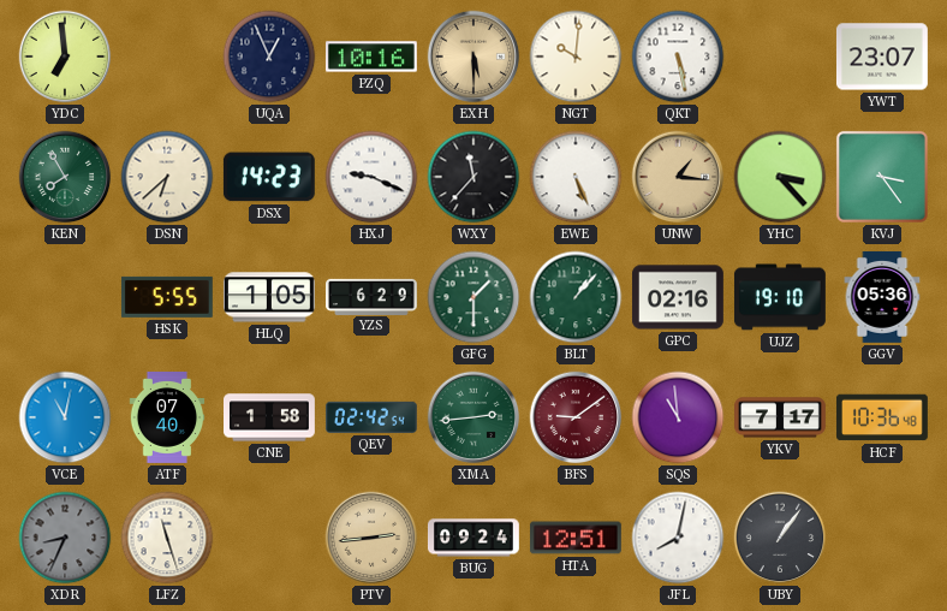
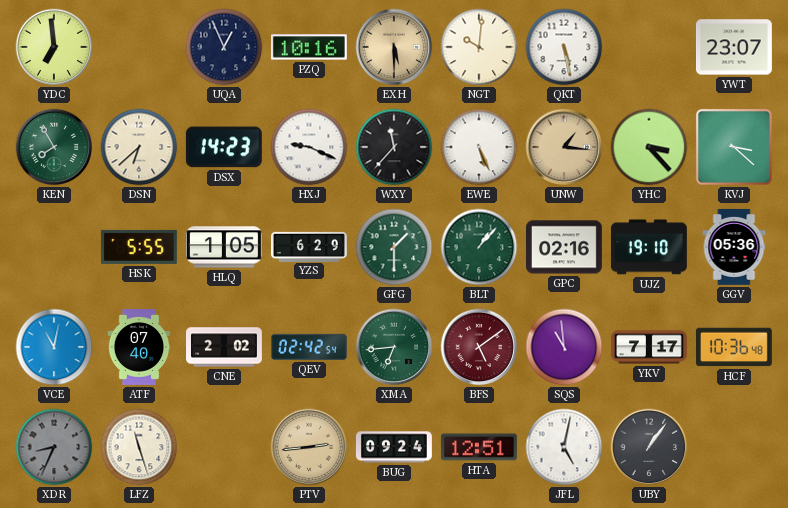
KVJ: 3:24 -> 3:22 (734, 147)
CNE: 1:58 -> 2:02 (225, 347)
XMA: 2:44 -> 6:44 (394, 347)
BFS: 9:09 -> 5:09 (479, 347)
JFL: 8:02 -> 5:02 (564, 447)
